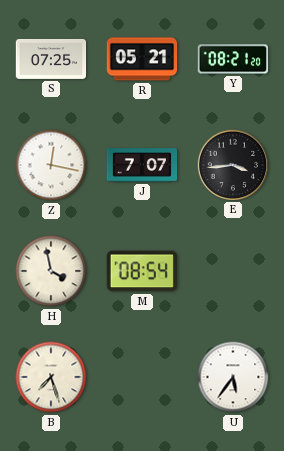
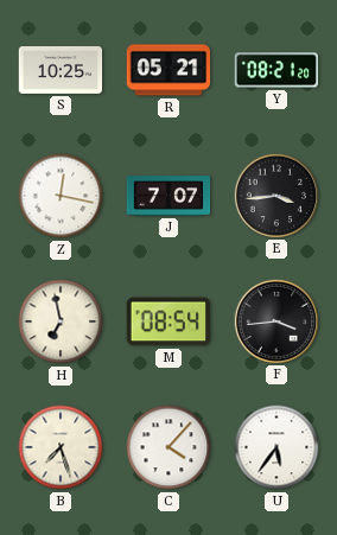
S: 07:25 -> 10:25 (61, 70)
H: 3:58 -> 6:58 (61, 321)
F: none -> 3:44 (275, 320)
C: none -> 4:07 (168, 447)
